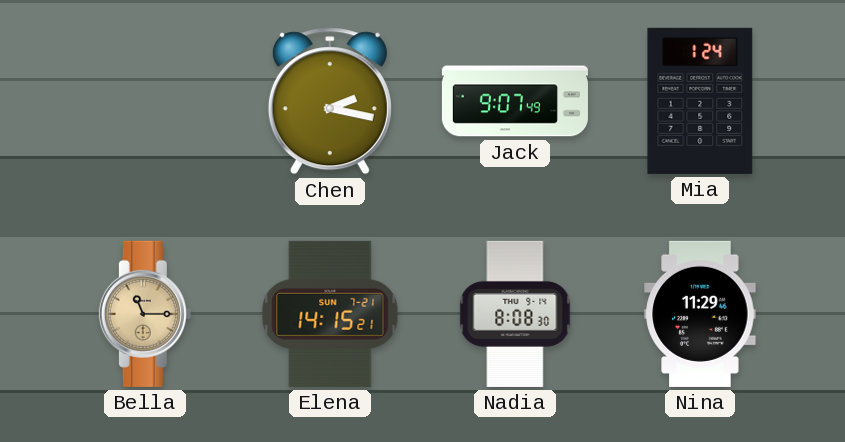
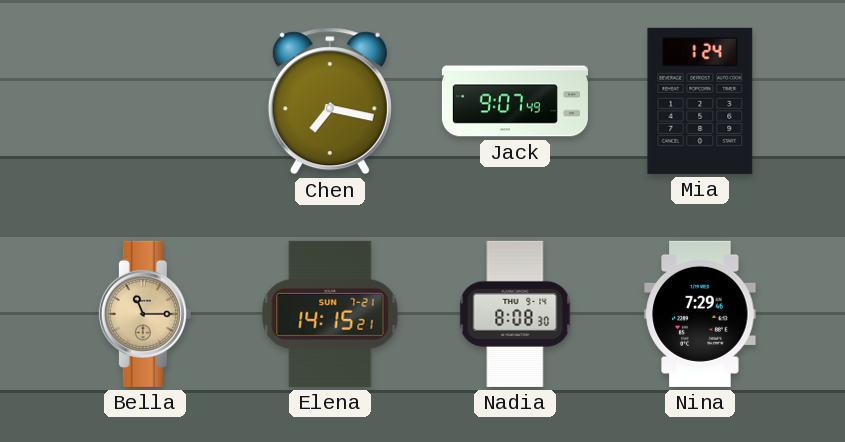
Chen: 2:17 -> 7:17 (330, 101)
Nina: 11:29 -> 7:29 (700, 314)
